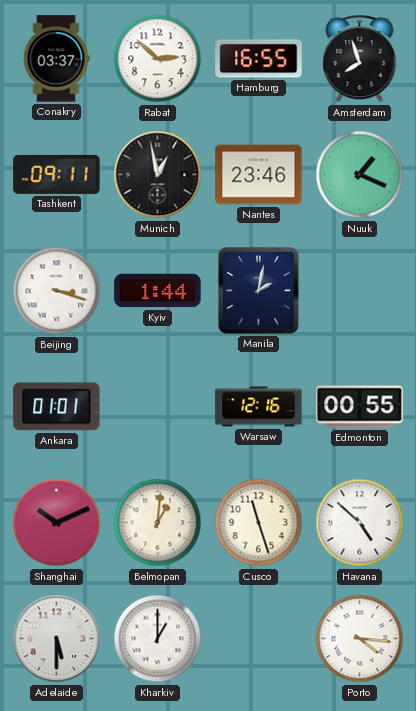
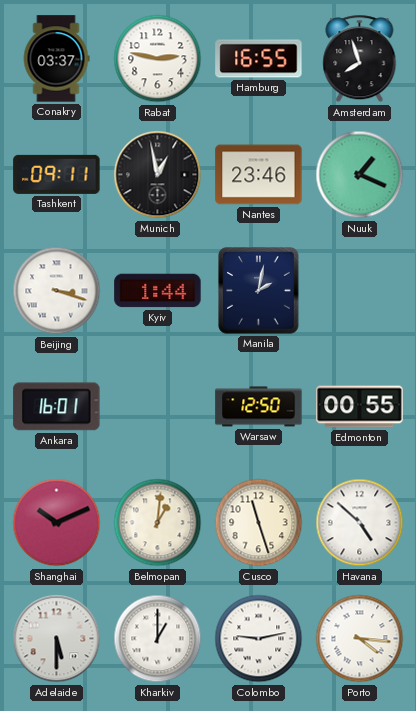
Rabat: 2:52 -> 2:47 (158, 59)
Ankara: 01:01 -> 16:01 (57, 407)
Warsaw: 12:16 -> 12:50 (259, 407)
Colombo: none -> 9:13 (259, 639)
